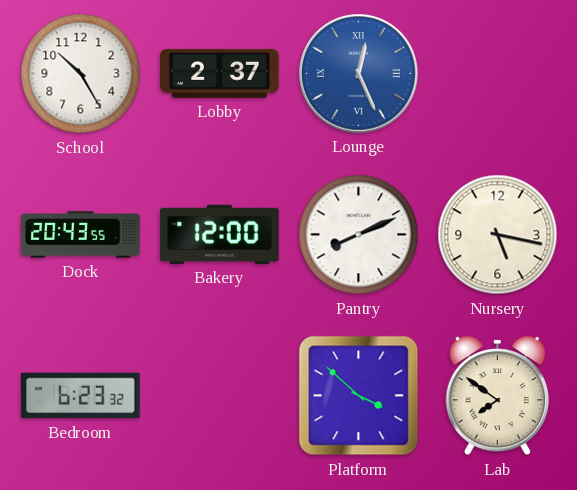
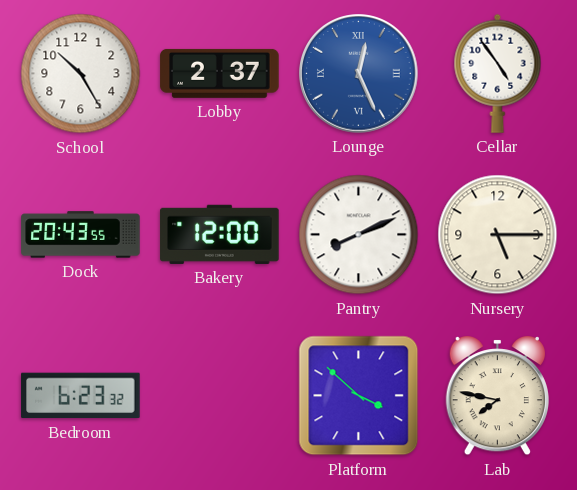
Cellar: none -> 4:54 (498, 73)
Nursery: 5:17 -> 5:15 (498, 235)
Lab: 7:51 -> 7:47 (497, 397)
